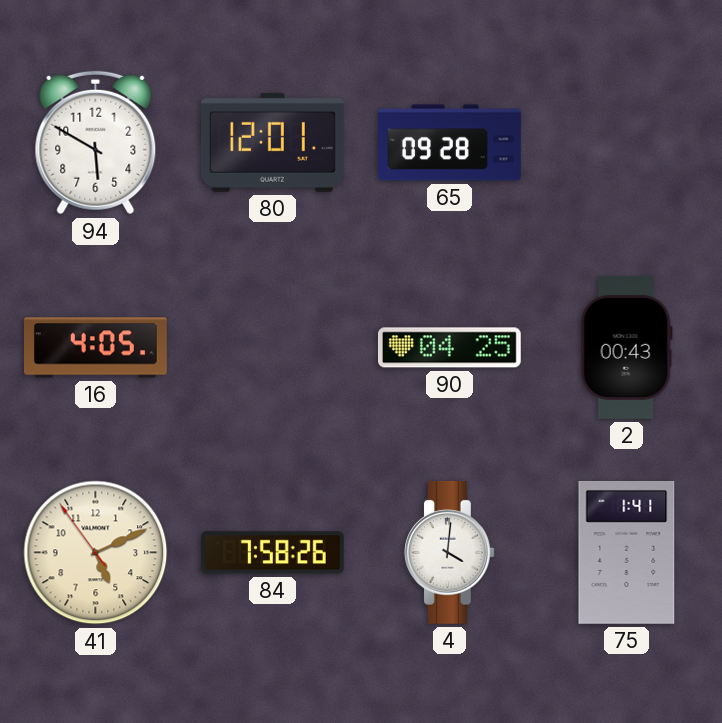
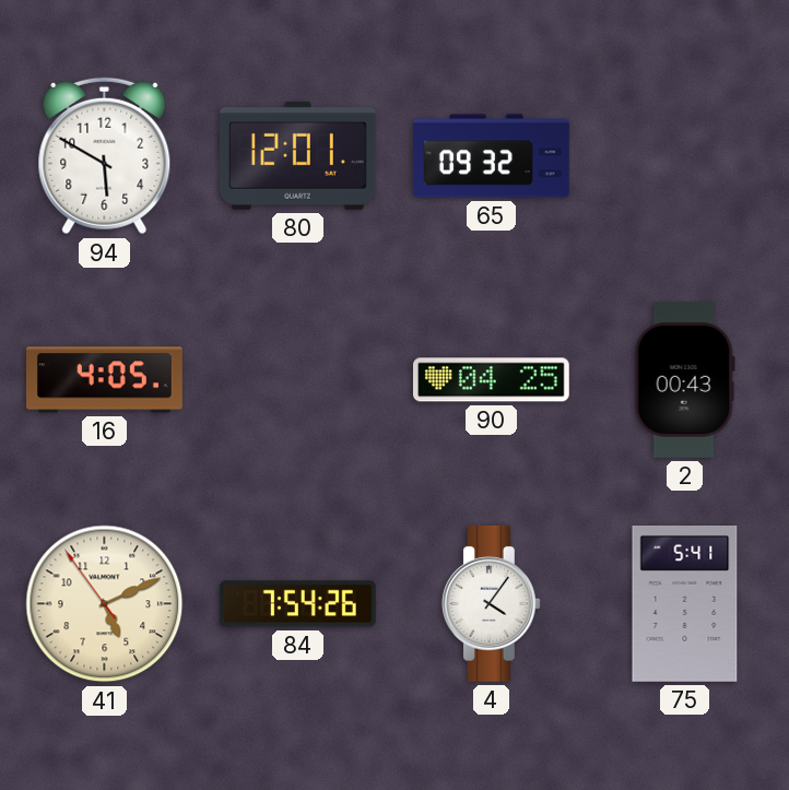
65: 09:28 -> 09:32 (492, 156)
84: 7:58 -> 7:54 (297, 604)
4: 4:01 -> 4:06 (491, 603)
75: 1:41 -> 5:41 (685, 603)
